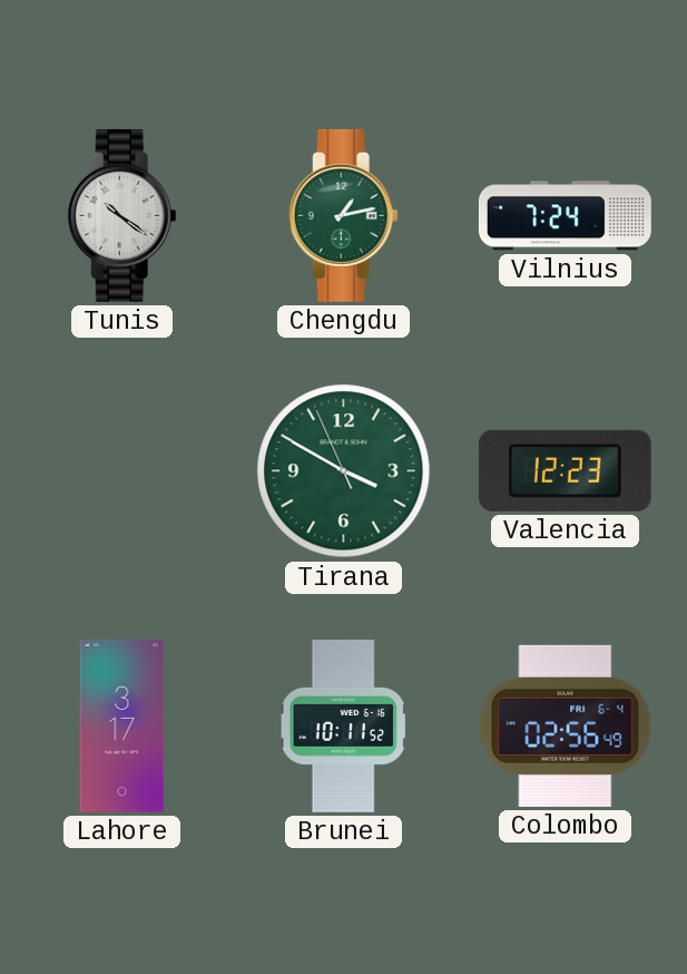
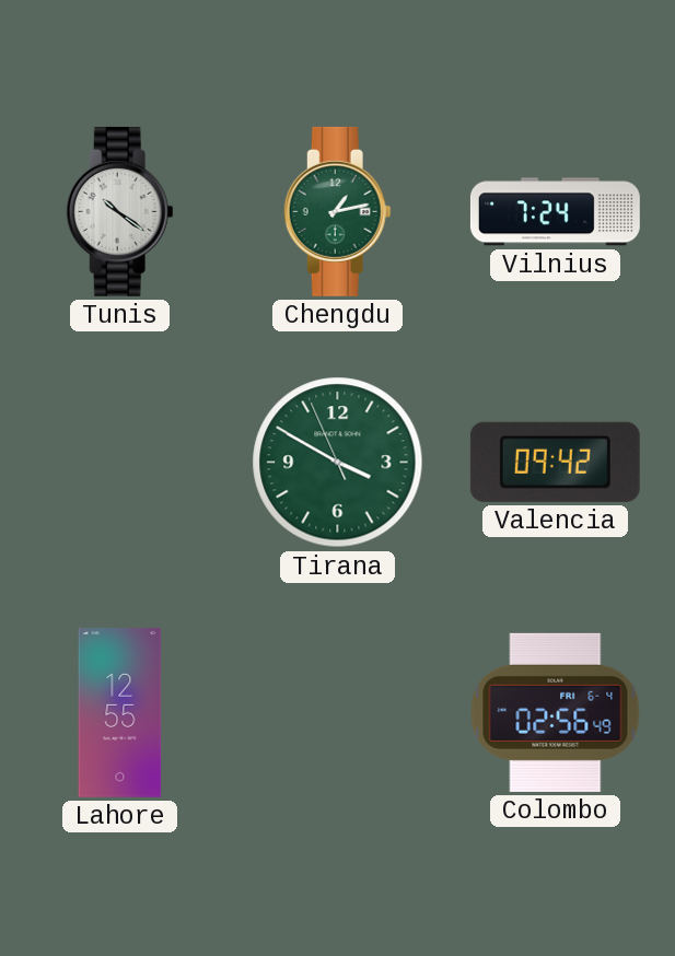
Valencia: 12:23 -> 09:42 (555, 462)
Lahore: 3:17 -> 12:55 (120, 712)
Brunei: 10:11 -> none (344, 725)
